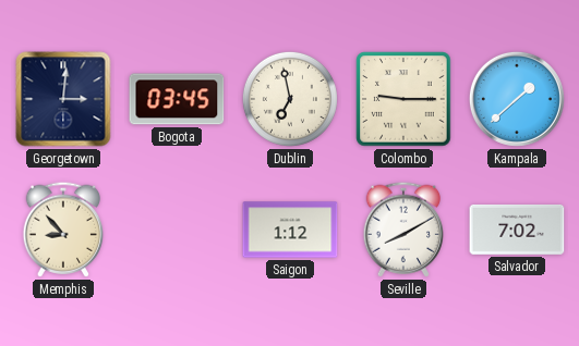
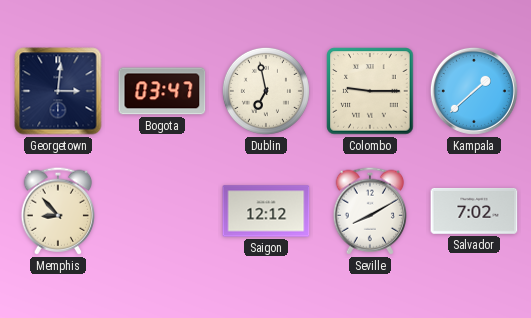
Bogota: 03:45 -> 03:47 (162, 91)
Saigon: 1:12 -> 12:12 (266, 211)
